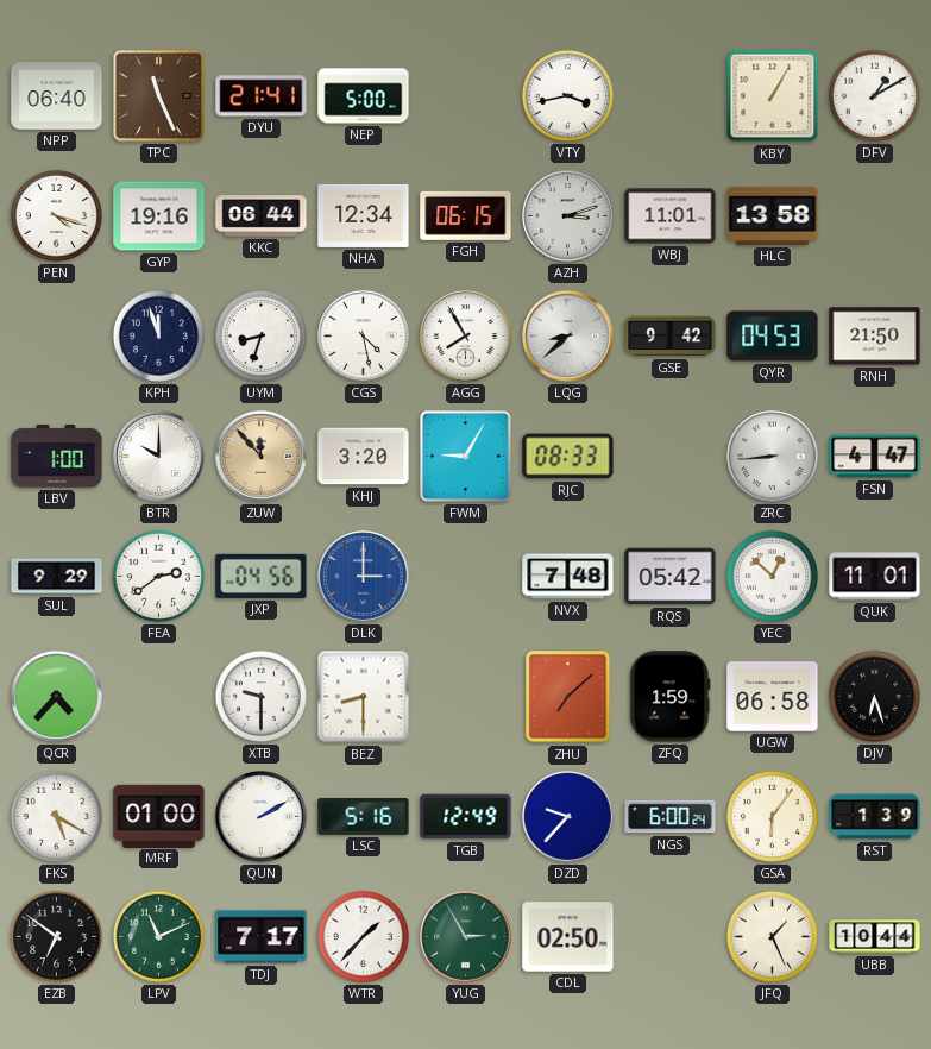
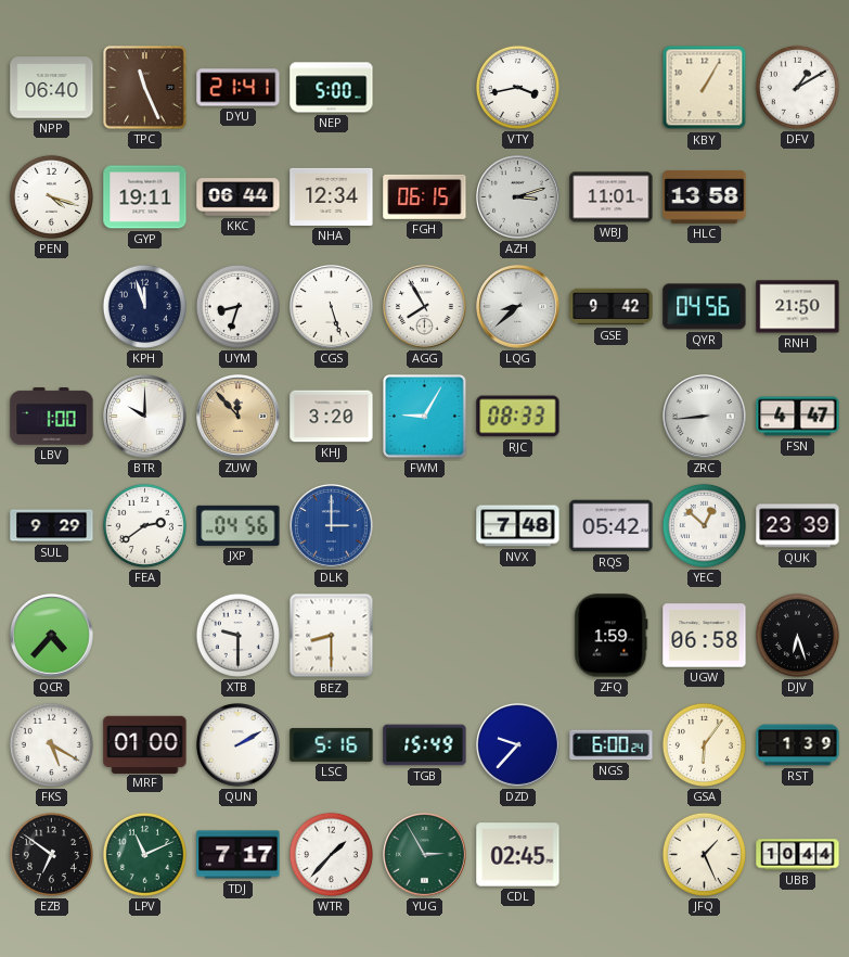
GYP: 19:16 -> 19:11 (145, 197)
CGS: 4:28 -> 5:27 (332, 307)
QYR: 04:53 -> 04:56 (705, 307)
QUK: 11:01 -> 23:39 (798, 526)
ZHU: 7:08 -> none (568, 697)
TGB: 12:49 -> 15:49 (425, 745)
CDL: 02:50 -> 02:45 (518, 855)
